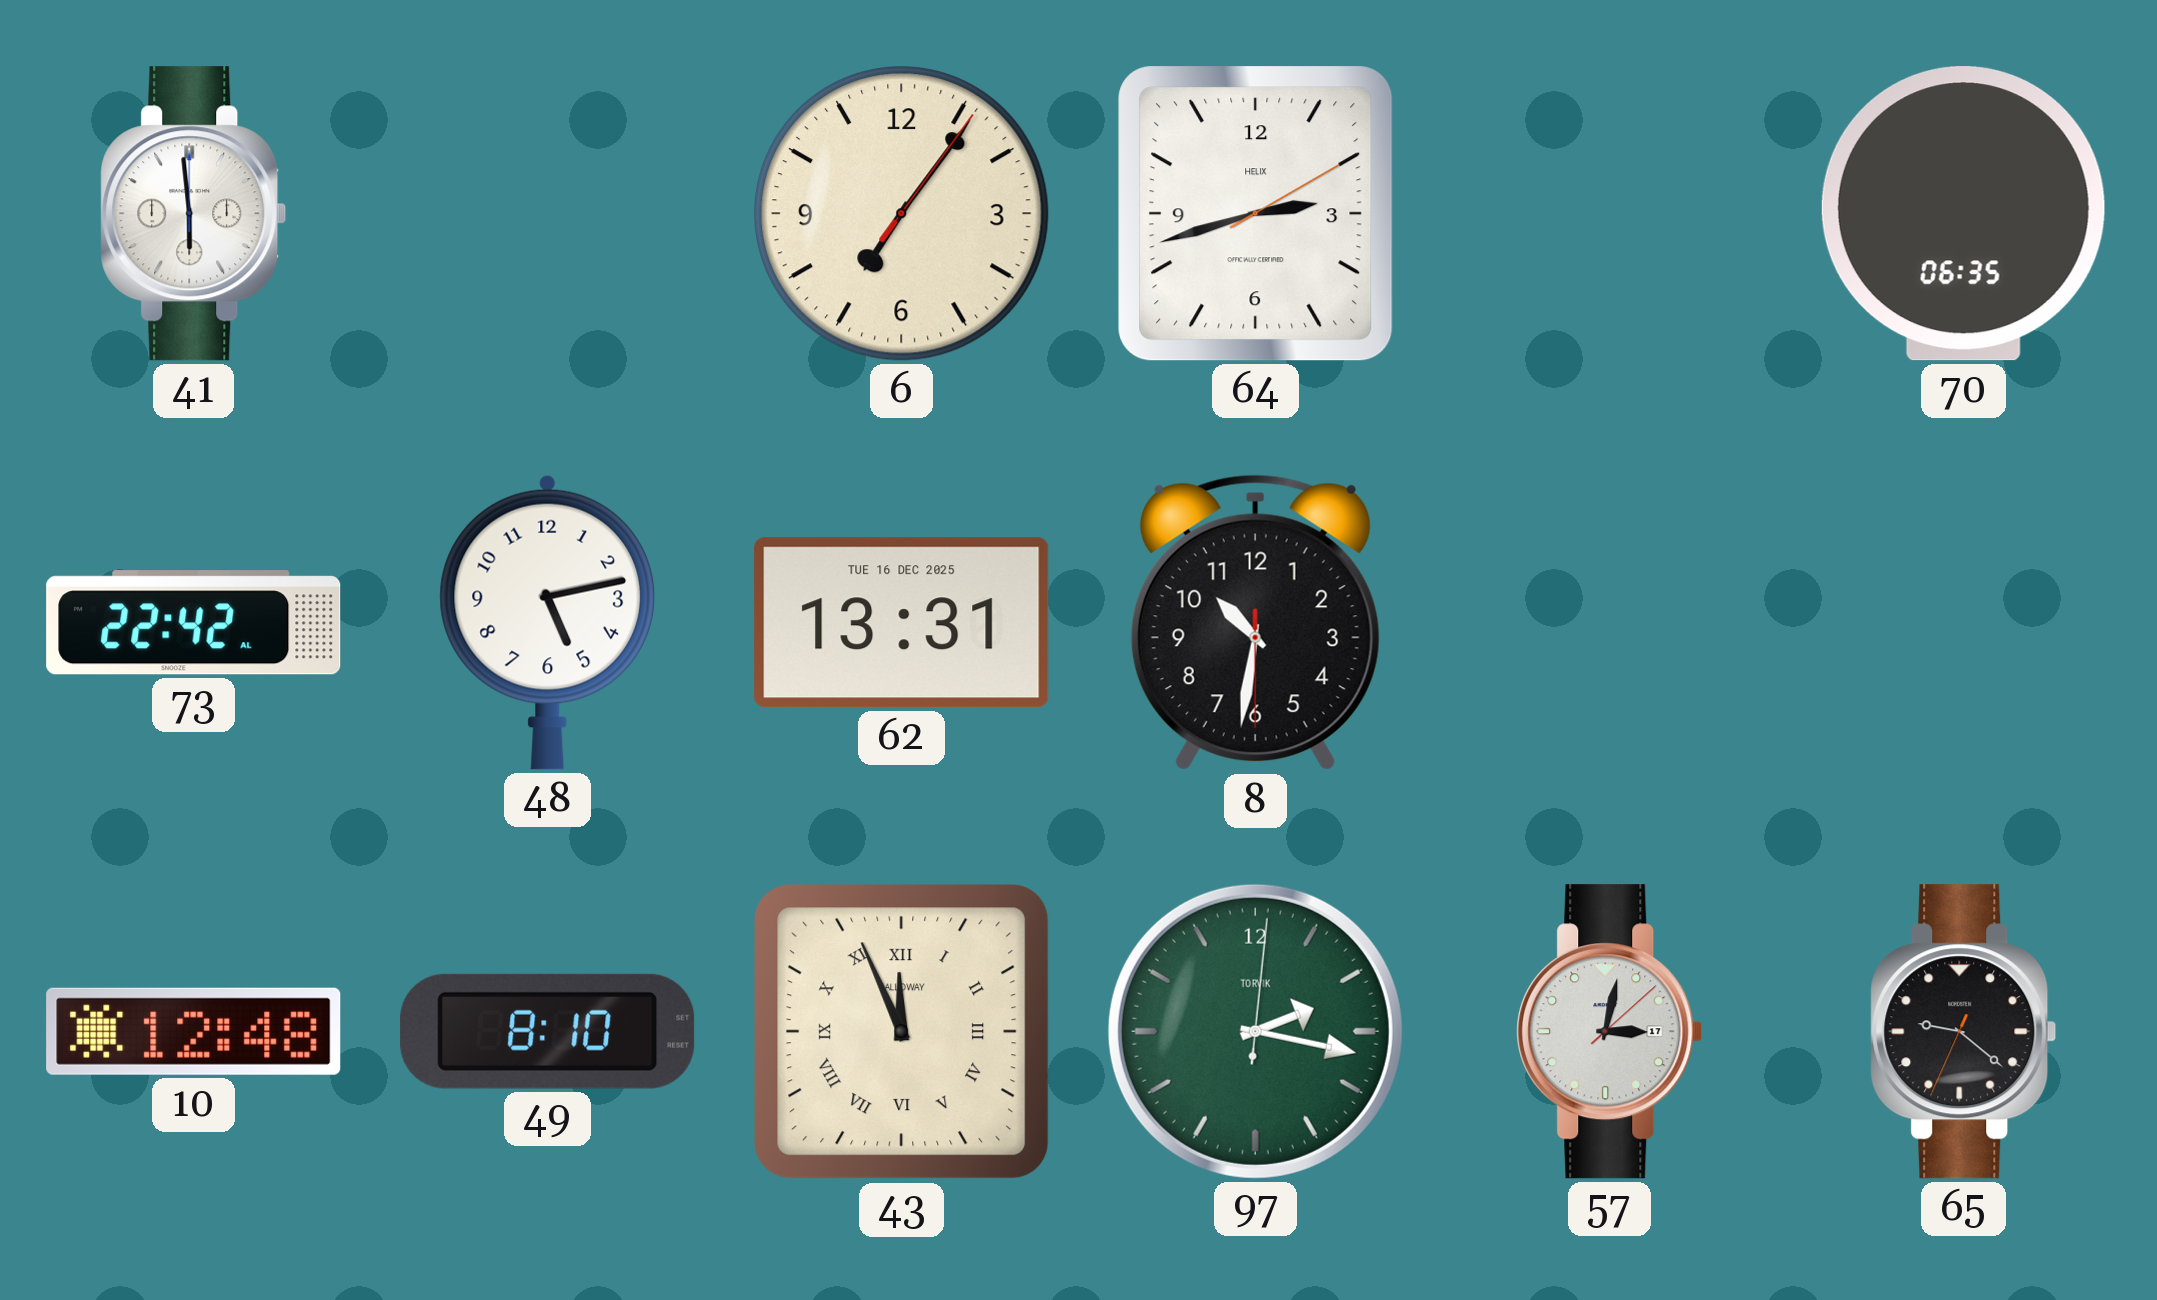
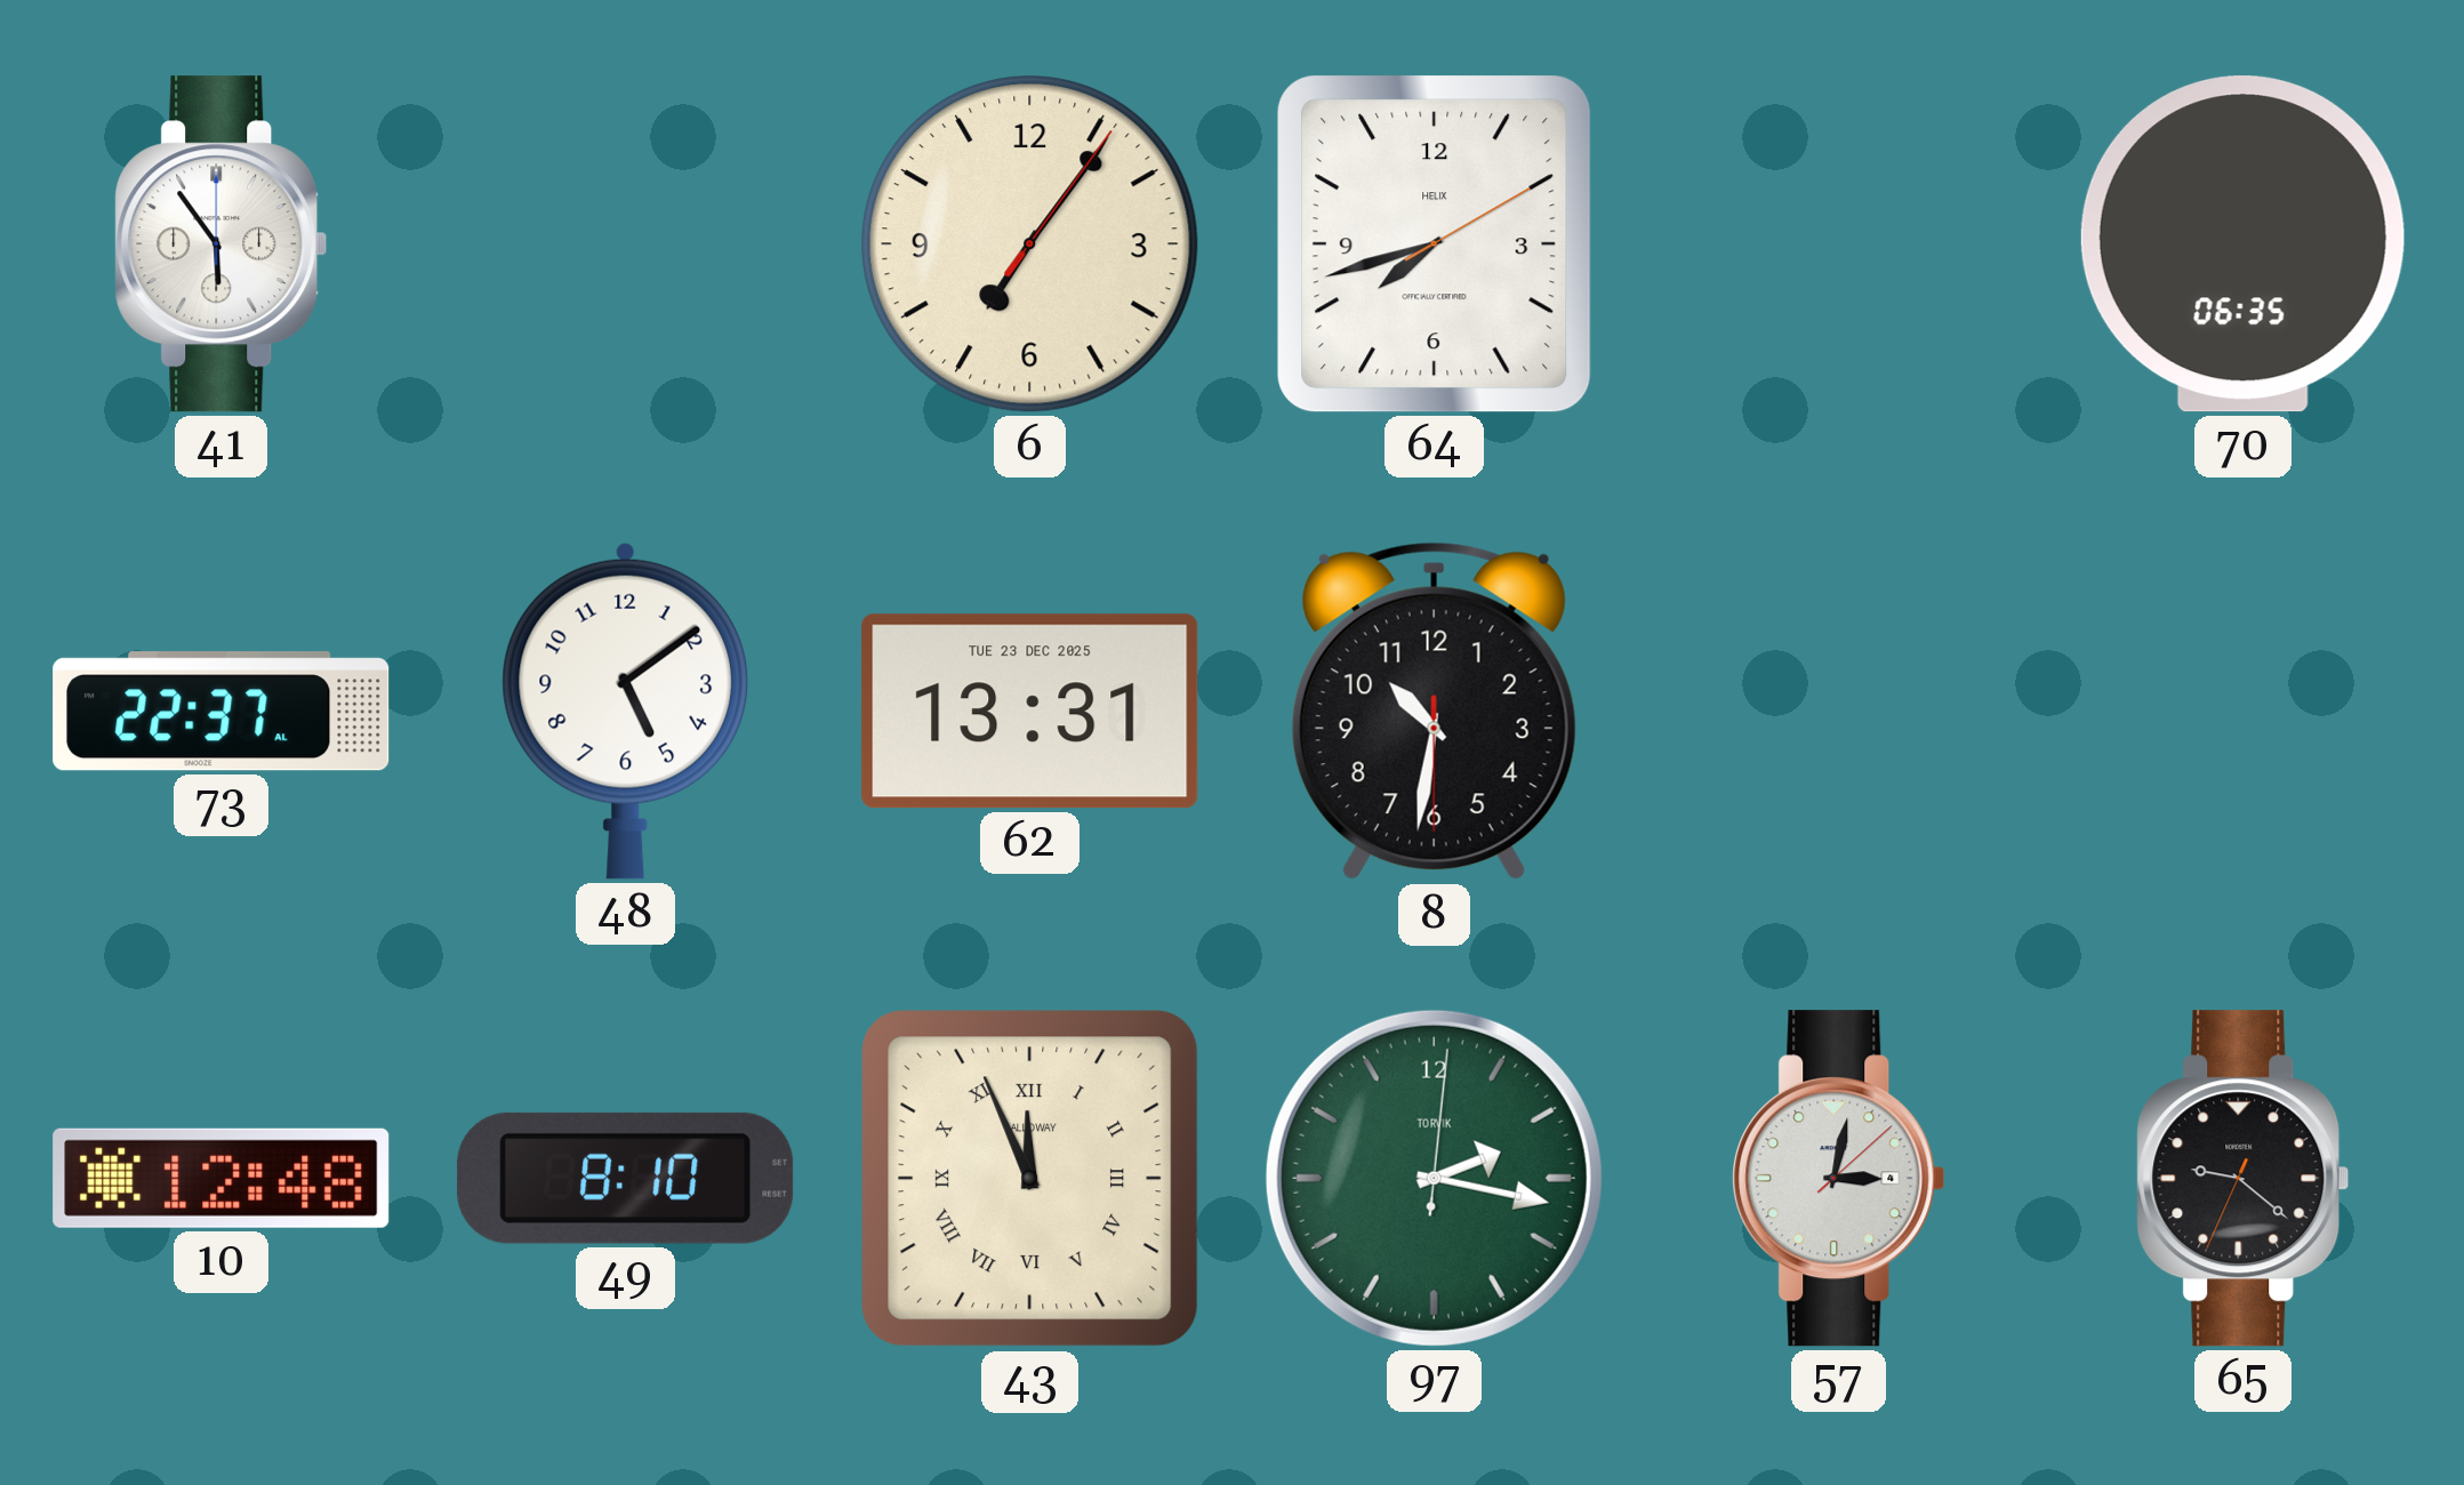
41: 5:59 -> 5:54 (222, 244)
64: 2:42 -> 7:42 (1435, 244)
73: 22:42 -> 22:37 (222, 712)
48: 5:13 -> 5:09 (626, 711)
62 date: TUE 16 DEC 2025 -> TUE 23 DEC 2025 (1030, 712)
57 date: 17 -> 4 (1839, 1179)
